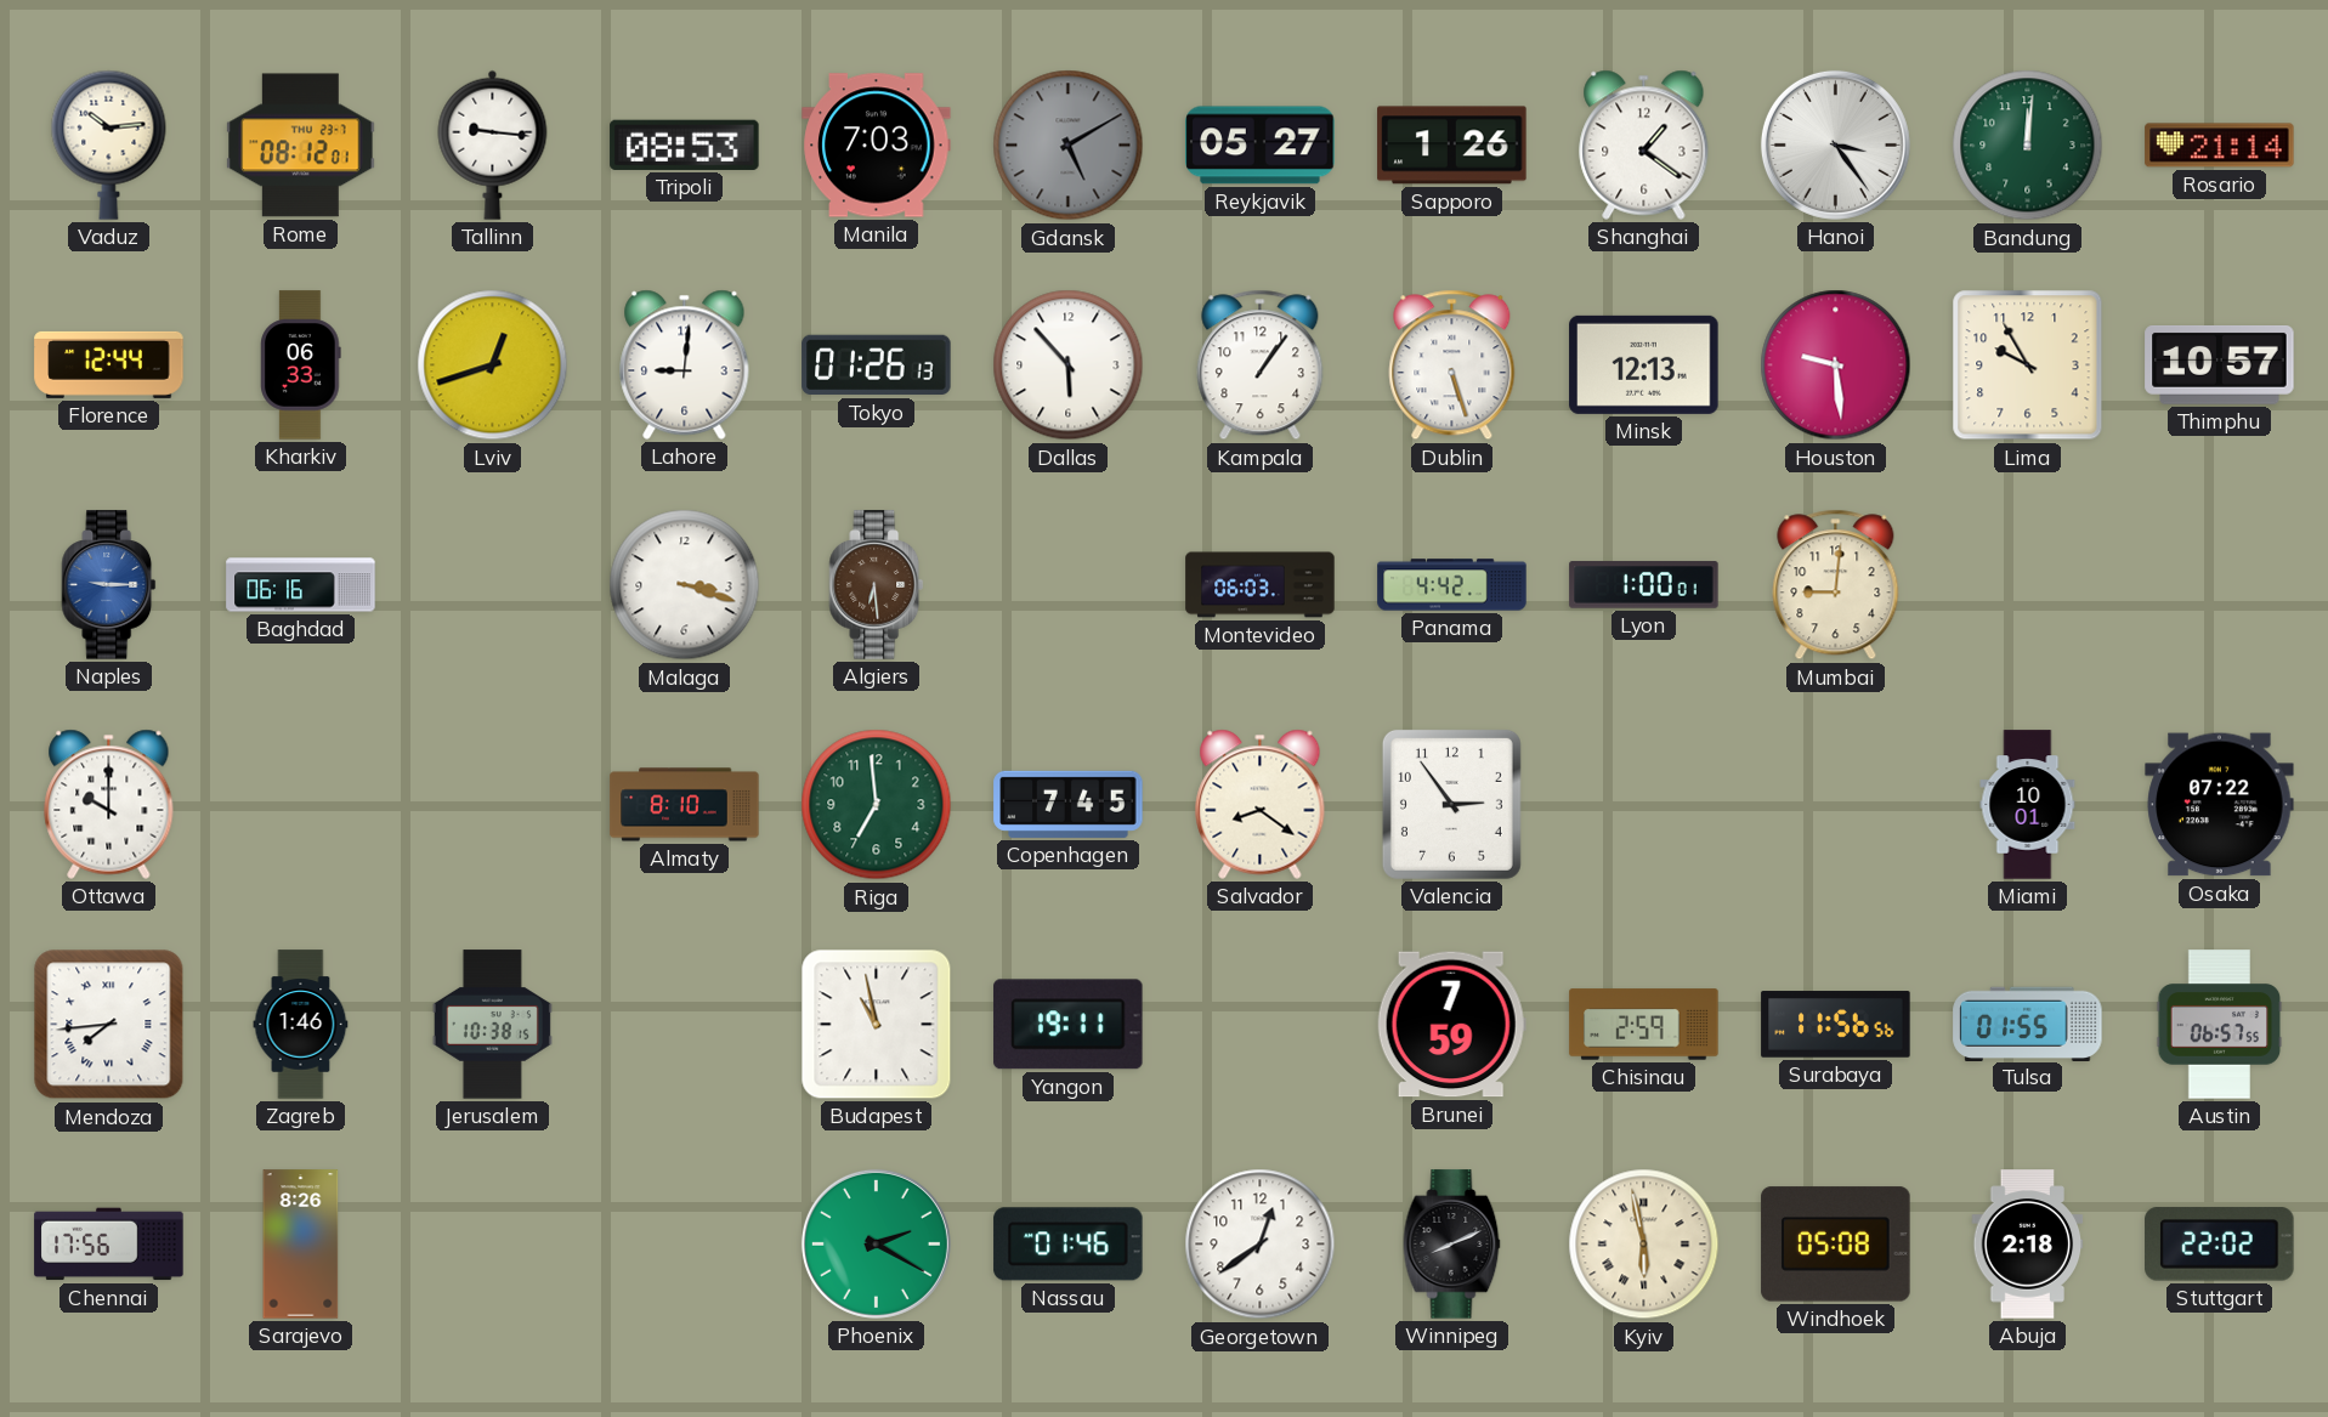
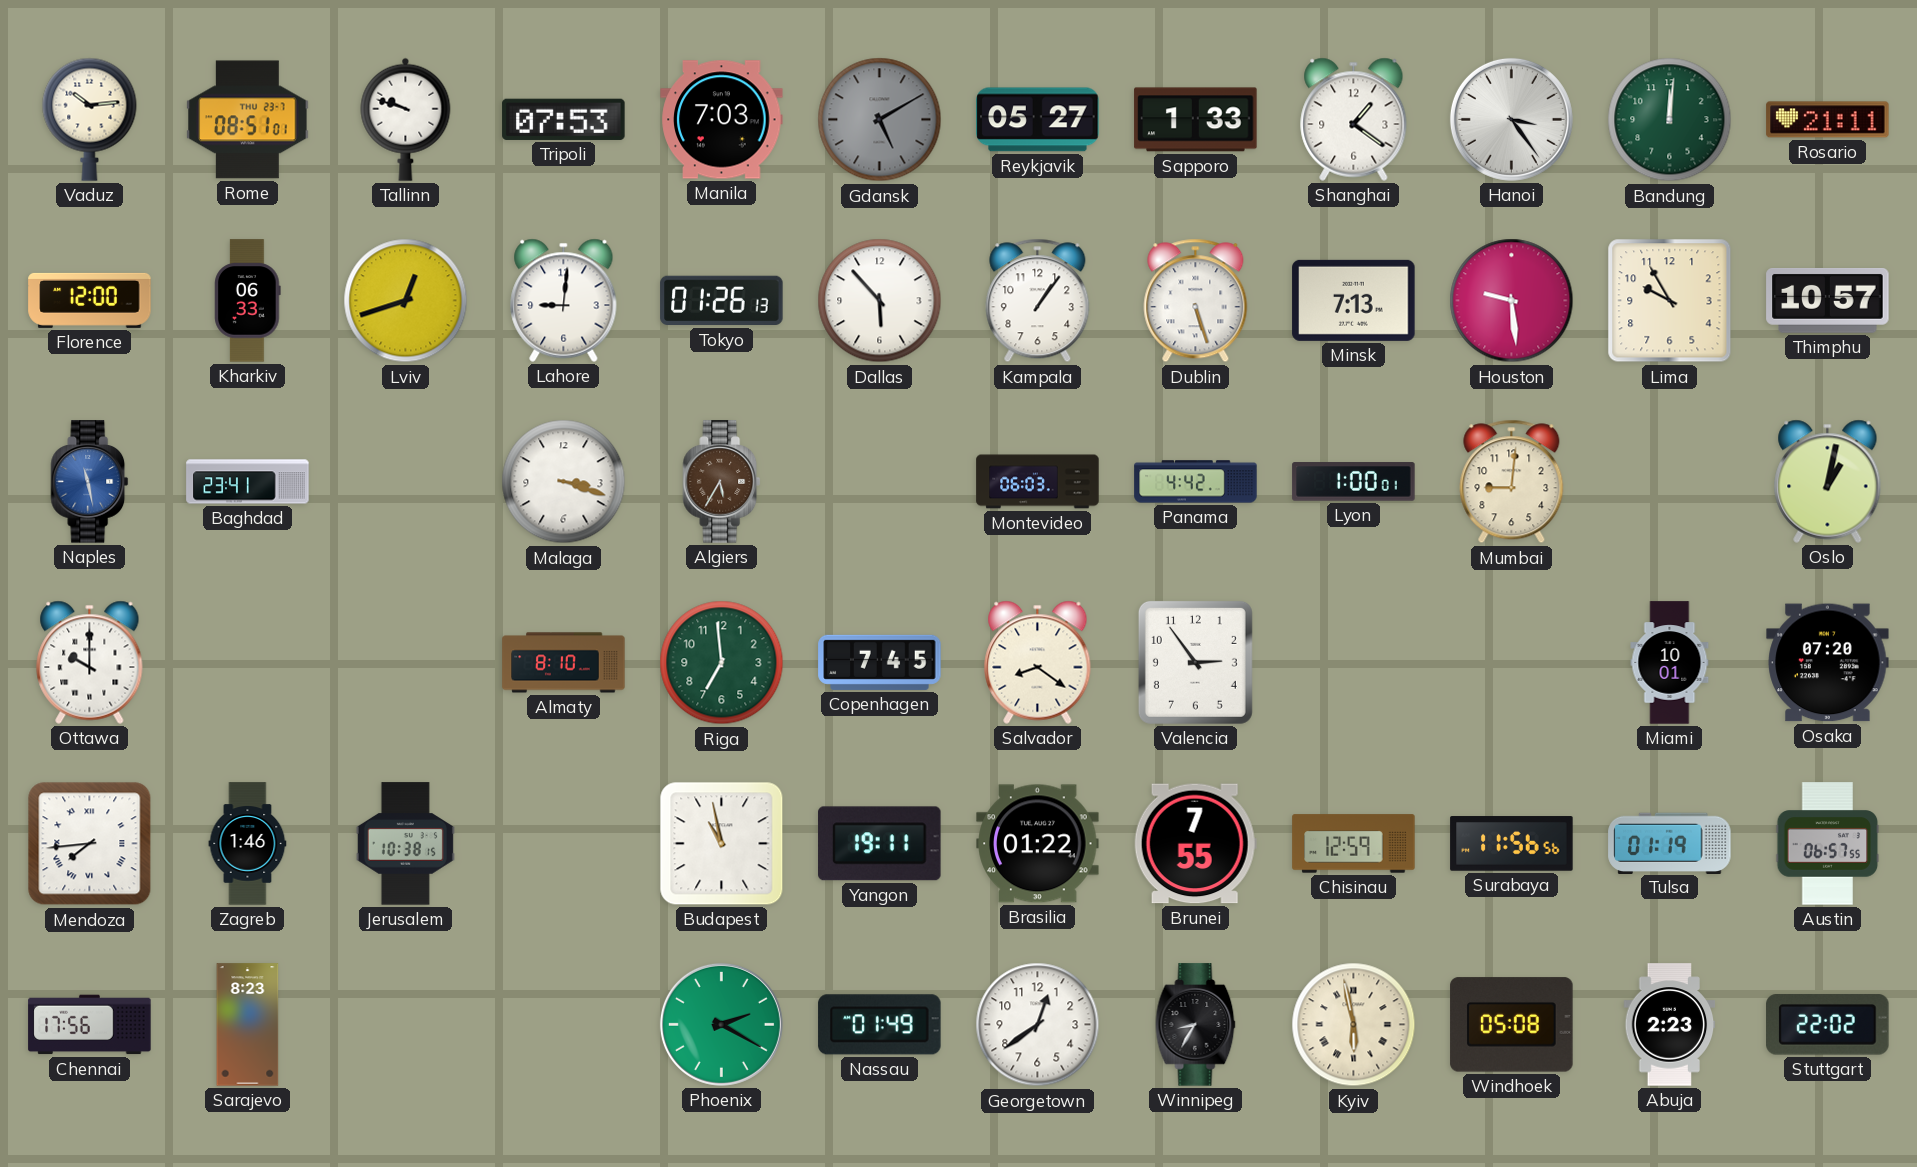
Rome: 08:12 -> 08:51 (248, 120)
Tallinn: 9:16 -> 9:48 (406, 119)
Tripoli: 08:53 -> 07:53 (564, 119)
Sapporo: 1:26 -> 1:33 (1196, 120)
Rosario: 21:14 -> 21:11 (1828, 120)
Florence: 12:44 -> 12:00 (90, 300)
Minsk: 12:13 -> 7:13 (1354, 300)
Naples: 9:15 -> 11:28 (90, 482)
Baghdad: 06:16 -> 23:41 (248, 482)
Algiers: 6:29 -> 5:35 (722, 482)
Oslo: none -> 1:02 (1828, 481)
Osaka: 07:22 -> 07:20 (1828, 663)
Brasilia: none -> 01:22 (1038, 844)
Brunei: 7:59 -> 7:55 (1195, 844)
Chisinau: 2:59 -> 12:59 (1354, 844)
Tulsa: 01:55 -> 01:19 (1670, 843)
Sarajevo: 8:26 -> 8:23 (248, 1025)
Nassau: 01:46 -> 01:49 (880, 1025)
Winnipeg: 8:11 -> 8:35 (1196, 1025)
Abuja: 2:18 -> 2:23 (1670, 1025)
